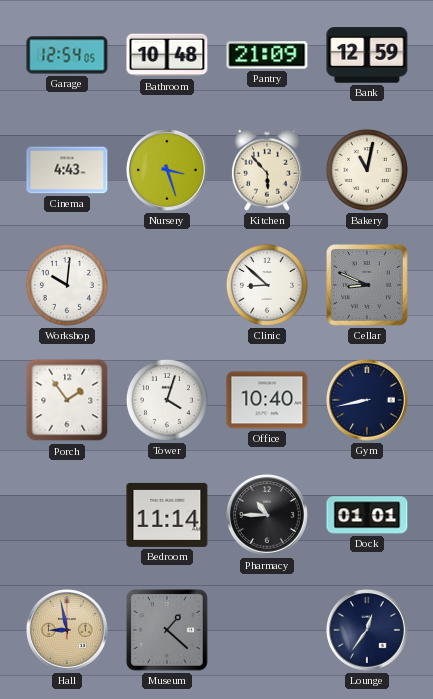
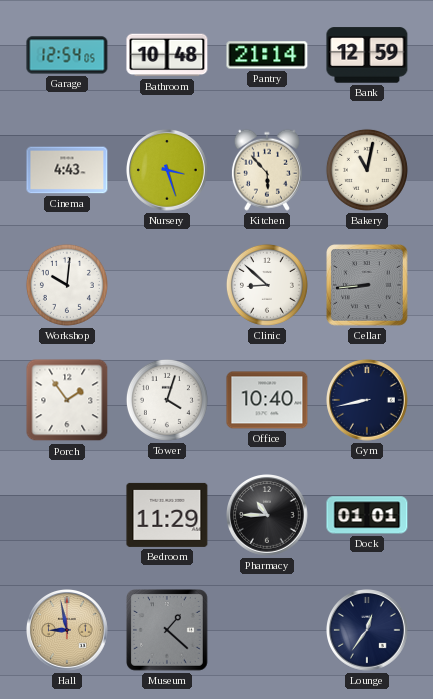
Pantry: 21:09 -> 21:14 (267, 55)
Cellar: 8:49 -> 8:44 (367, 285)
Bedroom: 11:14 -> 11:29 (167, 515)
